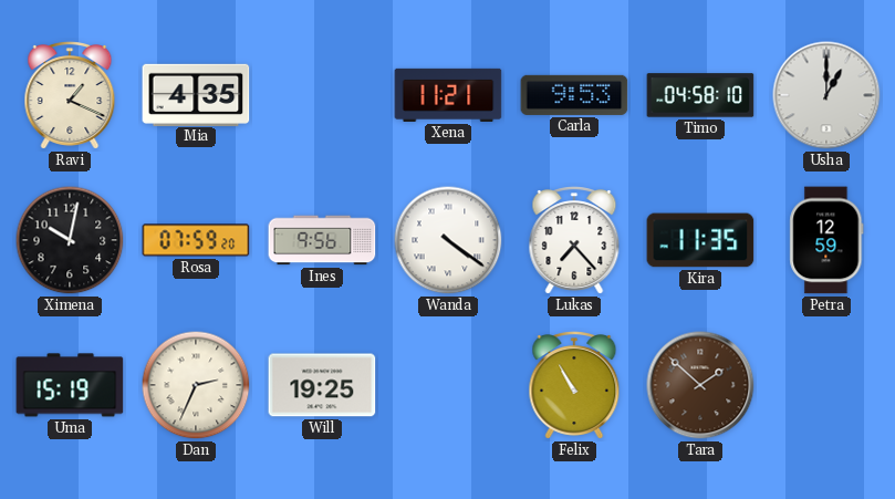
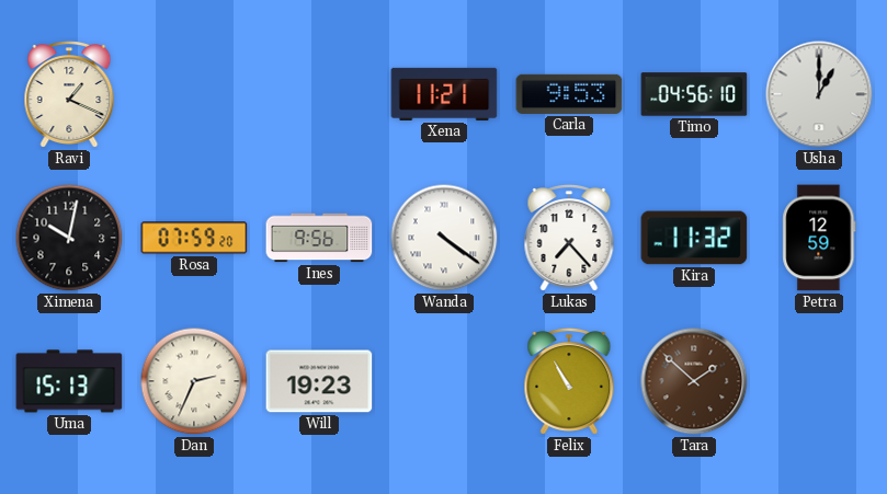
Mia: 4:35 -> none (196, 94)
Timo: 04:58 -> 04:56 (694, 94)
Kira: 11:35 -> 11:32 (694, 238)
Uma: 15:19 -> 15:13 (69, 381)
Will: 19:25 -> 19:23 (319, 381)
